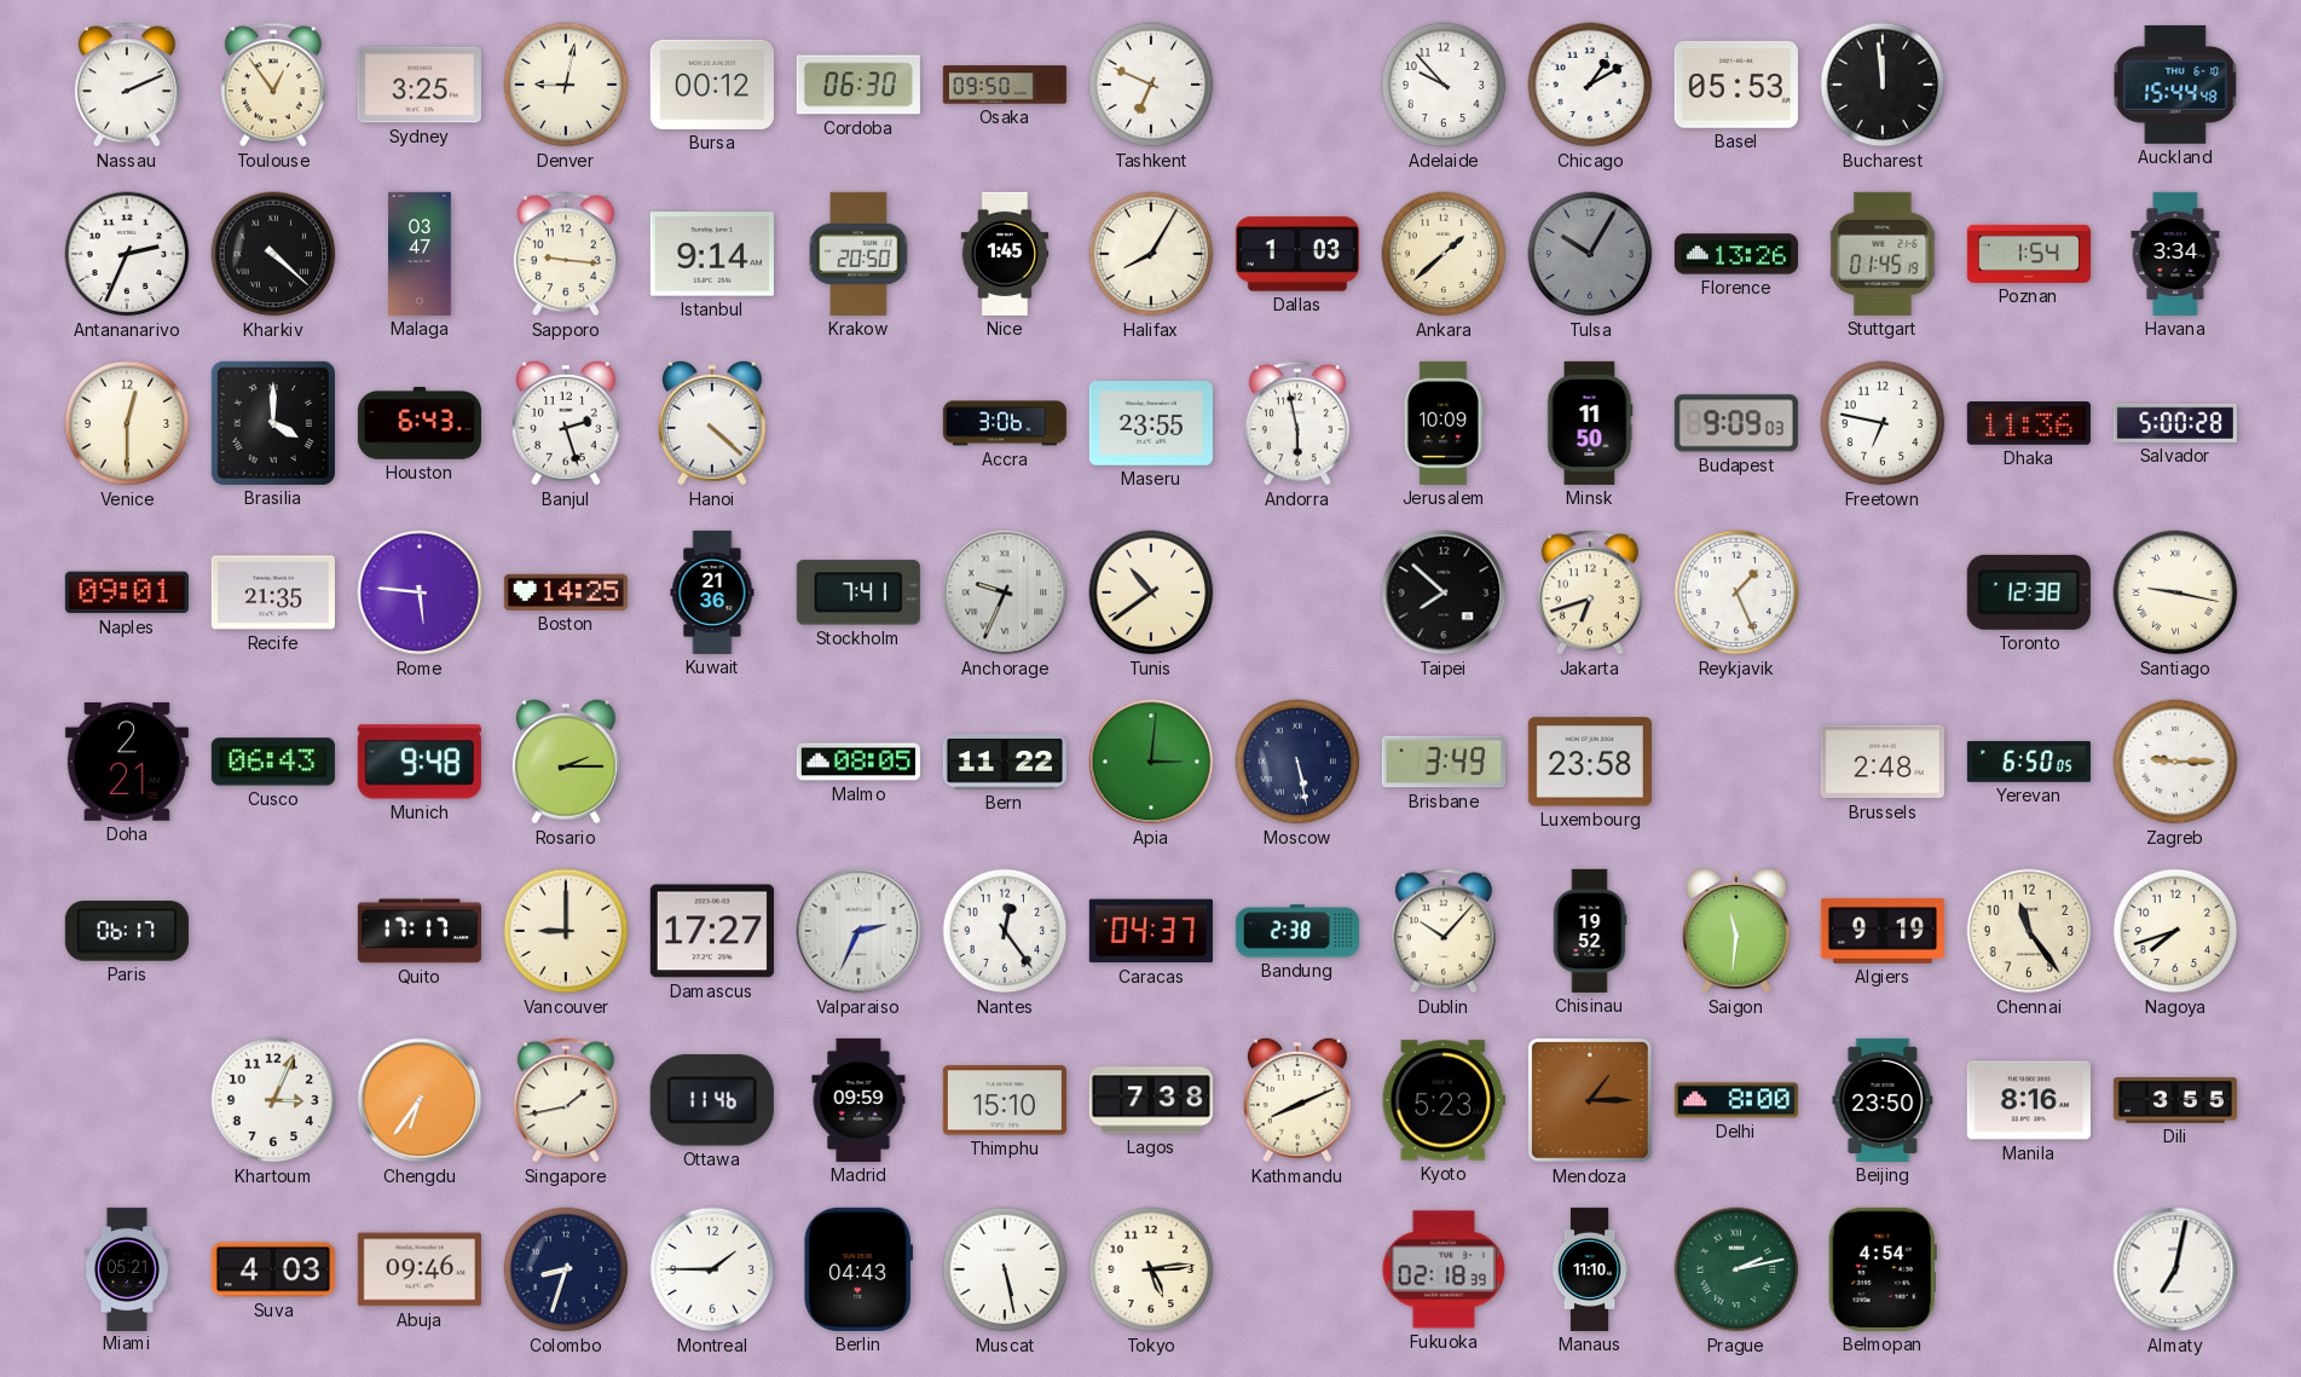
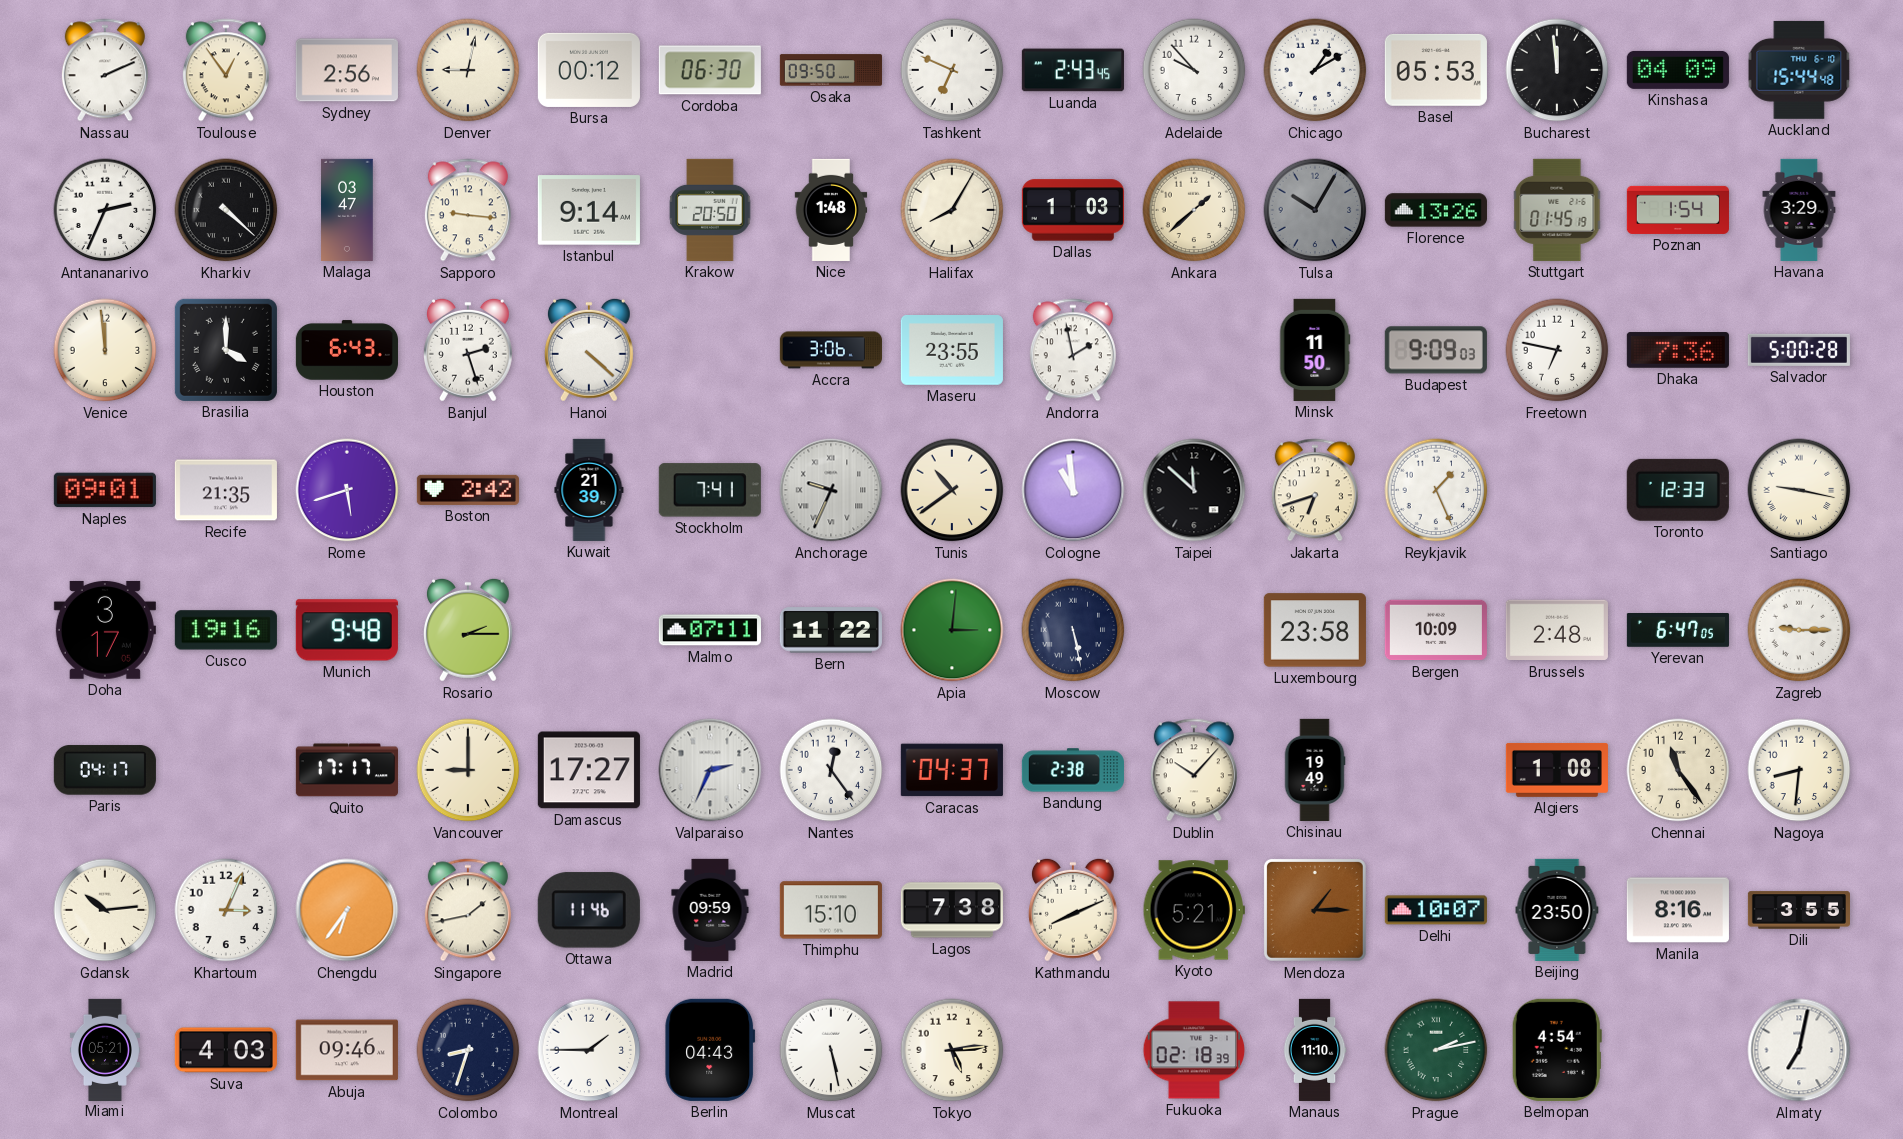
Sydney: 3:25 -> 2:56 (347, 70)
Luanda: none -> 2:43 (1073, 70)
Kinshasa: none -> 04:09 (1678, 70)
Nice: 1:45 -> 1:48 (831, 210)
Havana: 3:34 -> 3:29 (1799, 210)
Venice: 12:30 -> 11:59 (105, 350)
Andorra: 5:58 -> 1:58 (1073, 350)
Jerusalem: 10:09 -> none (1444, 423)
Dhaka: 11:36 -> 7:36 (1678, 350)
Rome: 5:46 -> 5:42 (347, 490)
Boston: 14:25 -> 2:42 (468, 490)
Kuwait: 21:36 -> 21:39 (589, 490)
Cologne: none -> 10:59 (1073, 490)
Taipei: 7:52 -> 11:52 (1194, 490)
Toronto: 12:38 -> 12:33 (1678, 490)
Doha: 2:21 -> 3:17 (105, 630)
Cusco: 06:43 -> 19:16 (226, 630)
Malmo: 08:05 -> 07:11 (710, 630)
Brisbane: 3:49 -> none (1444, 762)
Bergen: none -> 10:09 (1436, 630)
Yerevan: 6:50 -> 6:47 (1678, 630)
Paris: 06:17 -> 04:17 (105, 770)
Chisinau: 19:52 -> 19:49 (1315, 770)
Saigon: 11:31 -> none (1736, 931)
Algiers: 9:19 -> 1:08 (1557, 770)
Nagoya: 7:42 -> 8:31 (1799, 770)
Gdansk: none -> 10:14 (105, 910)
Kyoto: 5:23 -> 5:21 (1194, 910)
Delhi: 8:00 -> 10:07 (1436, 910)
